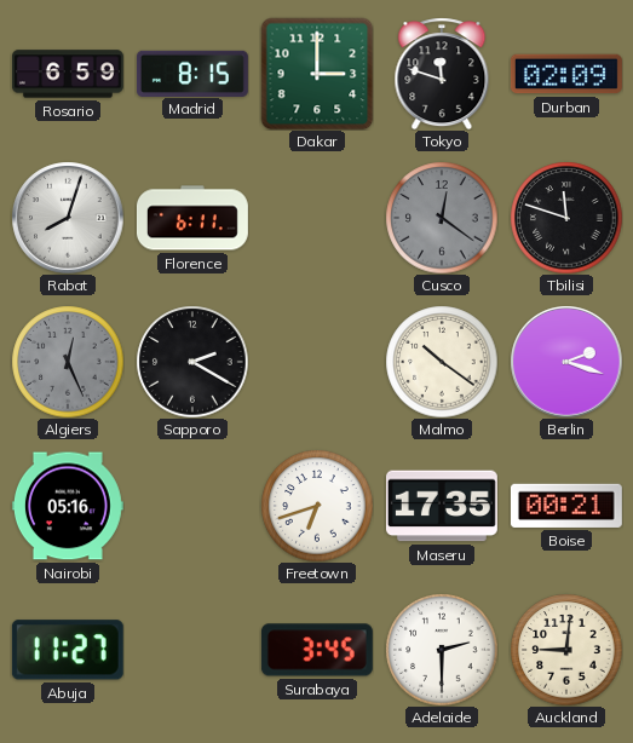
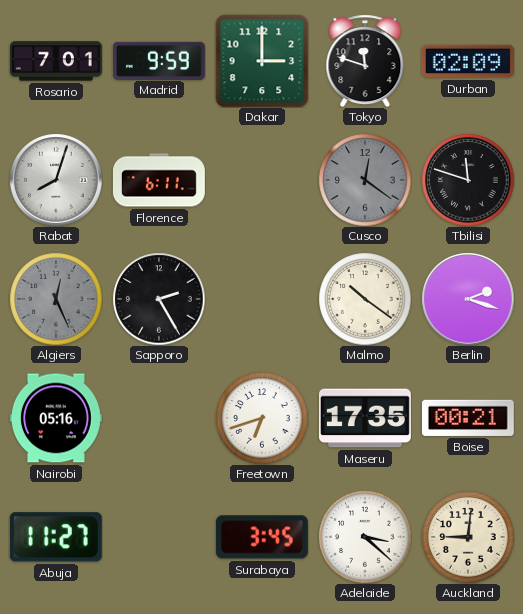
Rosario: 6:59 -> 7:01 (56, 61)
Madrid: 8:15 -> 9:59 (159, 60)
Sapporo: 2:20 -> 2:25 (159, 299)
Adelaide: 2:30 -> 3:22 (365, 537)
